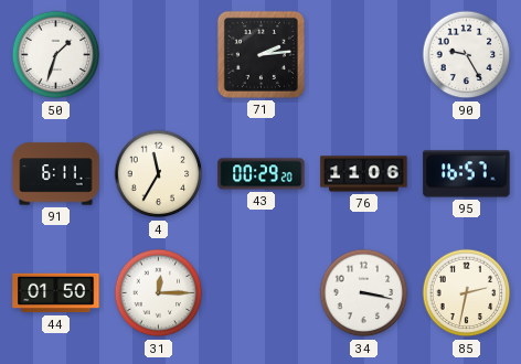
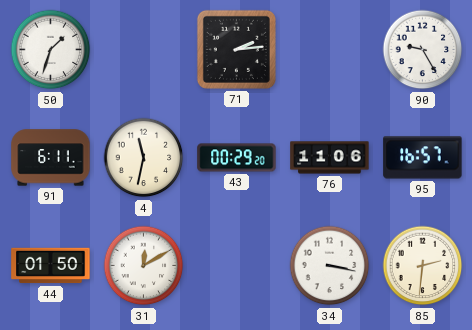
4: 11:35 -> 11:32 (144, 158)
31: 12:15 -> 12:10 (144, 266)
85: 2:32 -> 2:31 (423, 266)
